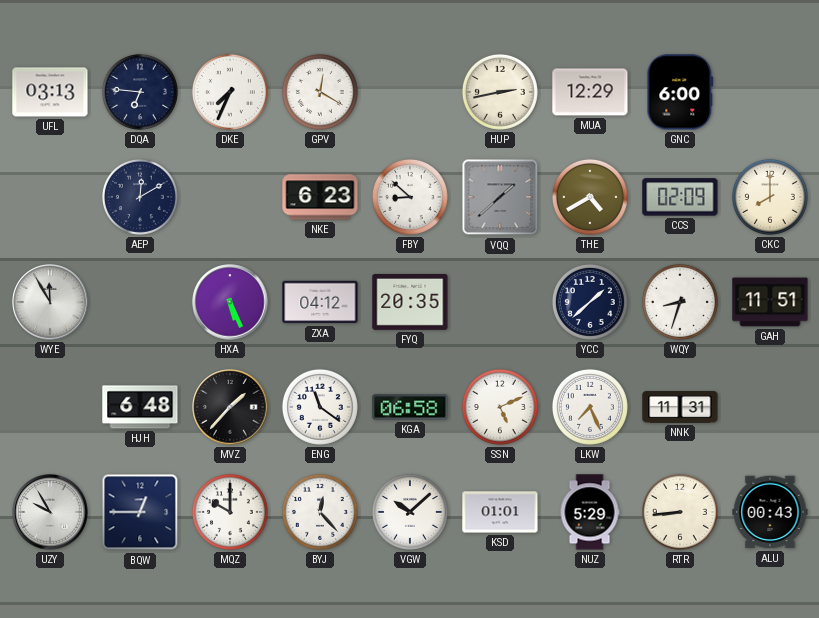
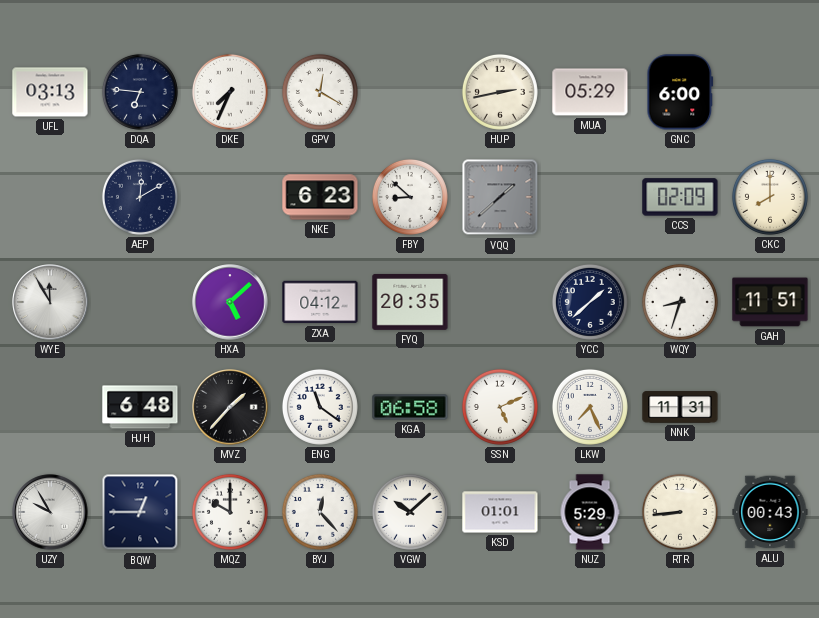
MUA: 12:29 -> 05:29 (590, 92)
THE: 4:40 -> none (590, 197)
HXA: 5:26 -> 5:08 (230, 302)
